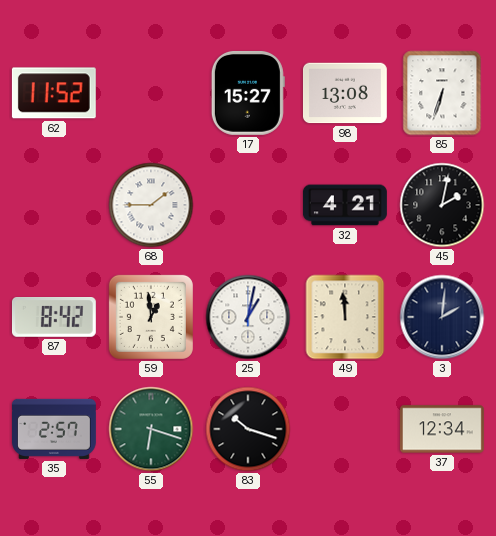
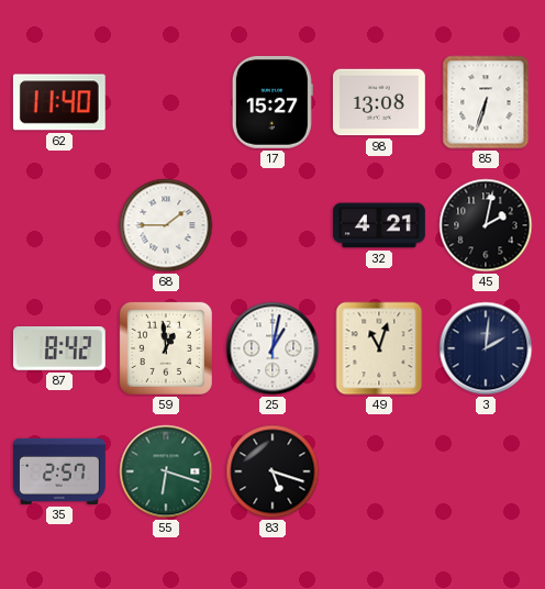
62: 11:52 -> 11:40 (59, 102)
49: 11:59 -> 11:03 (379, 348)
83: 10:18 -> 5:18 (272, 471)
37: 12:34 -> none (442, 429)
